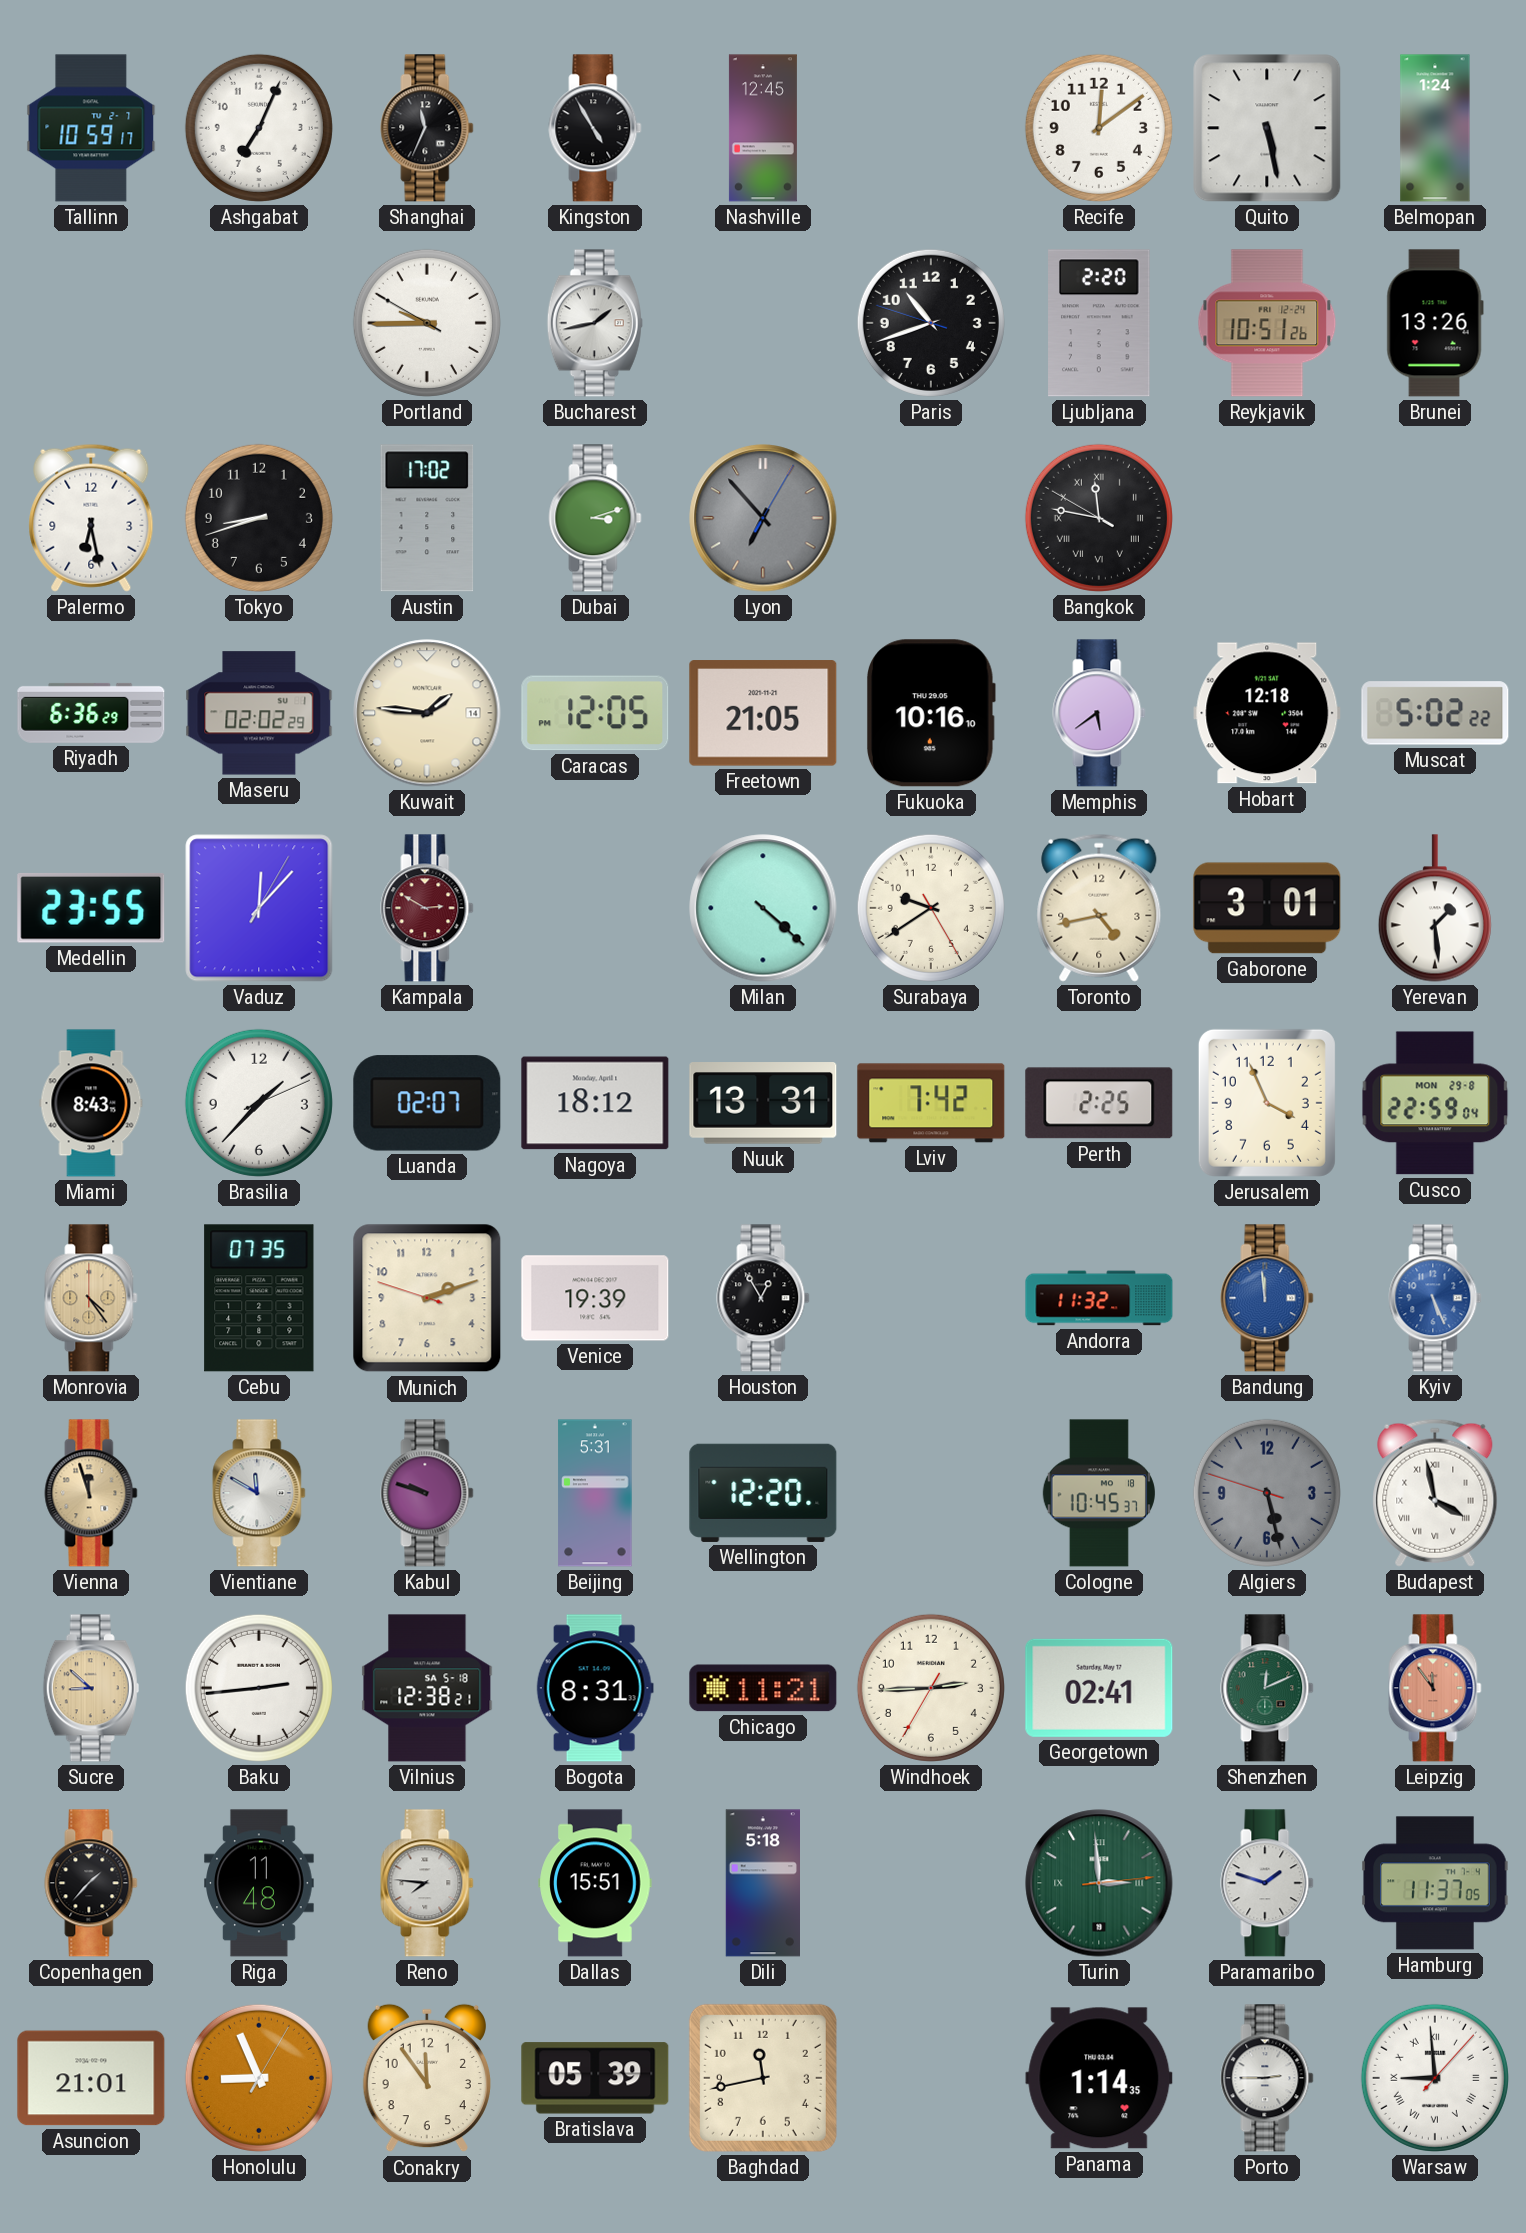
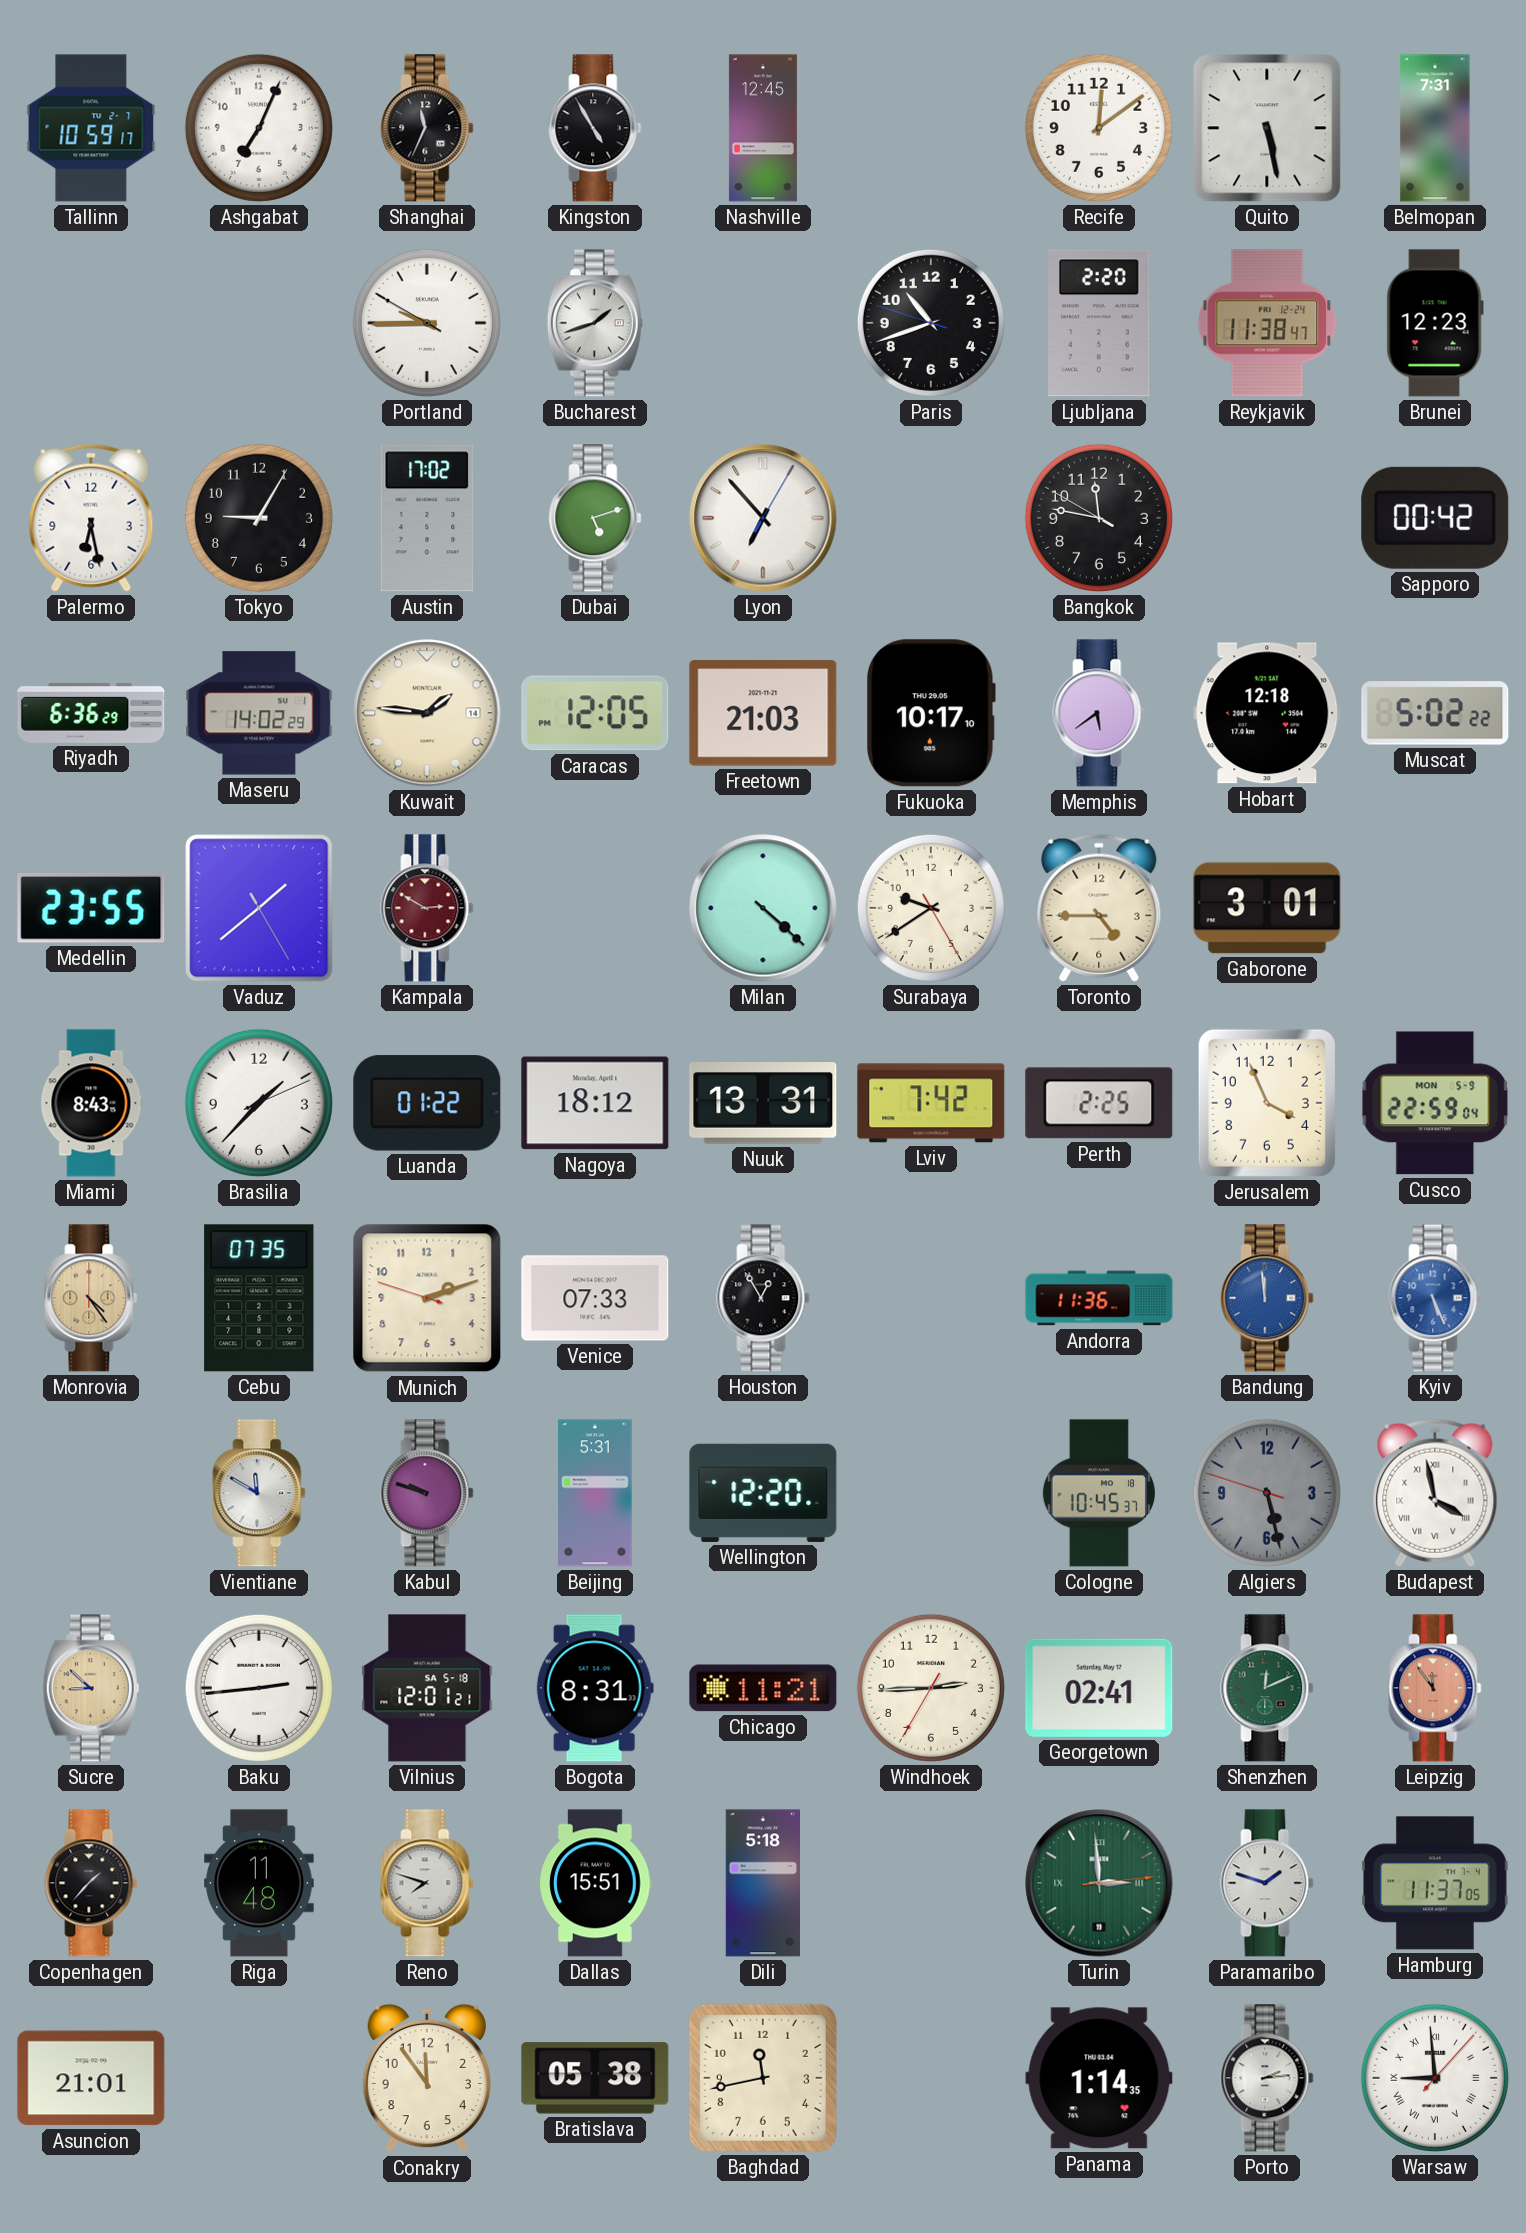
Belmopan: 1:24 -> 7:31 (1435, 128)
Bucharest: 1:43 -> 1:42 (595, 323)
Reykjavik: 10:51 -> 11:38 (1267, 323)
Brunei: 13:26 -> 12:23 (1435, 323)
Tokyo: 8:42 -> 9:05 (259, 518)
Dubai: 3:12 -> 5:12 (595, 518)
Lyon dial: grey -> white (763, 518)
Bangkok numerals: Roman -> Arabic (1099, 518)
Sapporo: none -> 00:42 (1435, 518)
Maseru: 02:02 -> 14:02 (259, 713)
Freetown: 21:05 -> 21:03 (763, 713)
Fukuoka: 10:16 -> 10:17 (932, 713)
Vaduz: 12:07 -> 1:38 (259, 908)
Toronto: 4:43 -> 4:45 (1099, 908)
Yerevan: 1:29 -> none (1435, 908)
Luanda: 02:07 -> 01:22 (427, 1103)
Cusco date: MON 29-8 -> MON 5-9 (1435, 1103)
Venice: 19:39 -> 07:33 (595, 1298)
Andorra: 11:32 -> 11:36 (1099, 1298)
Vienna: 11:57 -> none (91, 1493)
Vilnius: 12:38 -> 12:01 (427, 1688)
Reno: 7:46 -> 7:48 (427, 1883)
Honolulu: 8:56 -> none (259, 2078)
Bratislava: 05:39 -> 05:38 (595, 2078)
Porto: 2:45 -> 2:14 (1267, 2078)
